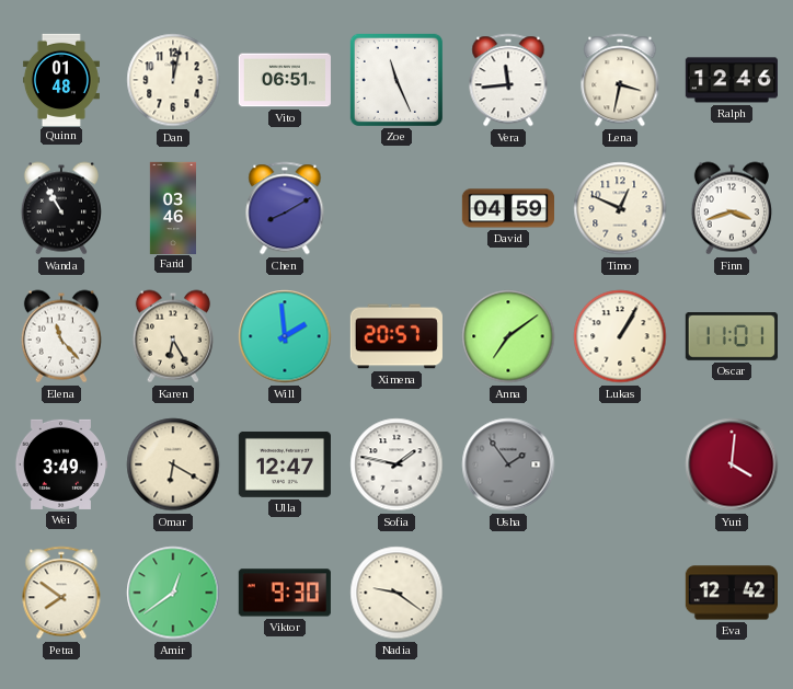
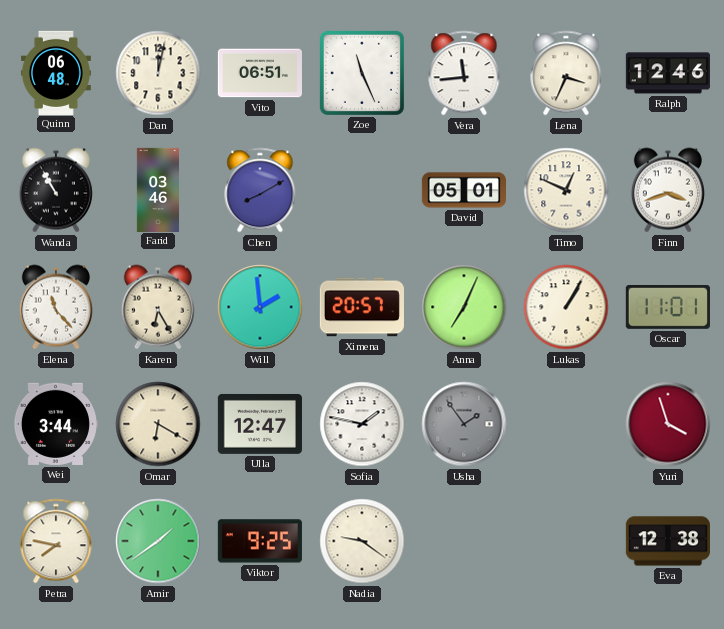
Quinn: 01:48 -> 06:48 (56, 72)
Lena: 3:32 -> 3:34 (566, 73)
David: 04:59 -> 05:01 (463, 190)
Anna: 7:09 -> 7:04 (464, 307)
Wei: 3:49 -> 3:44 (55, 424)
Yuri: 4:01 -> 3:57 (668, 424)
Petra: 7:51 -> 7:47 (56, 541)
Amir: 12:39 -> 1:39 (158, 541)
Viktor: 9:30 -> 9:25 (260, 541)
Eva: 12:42 -> 12:38 (668, 541)
